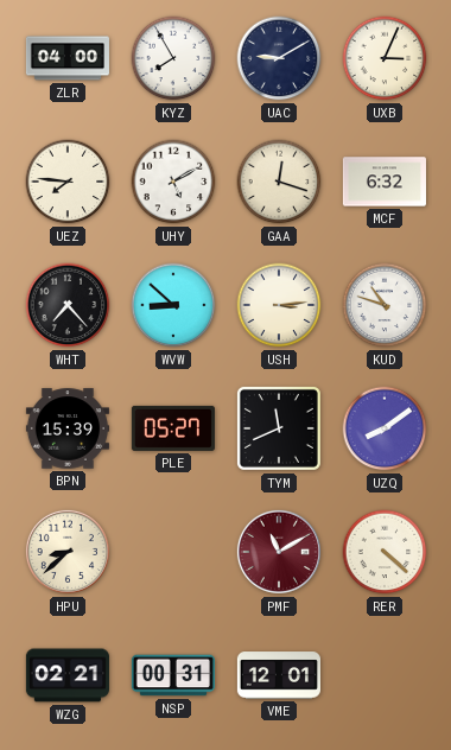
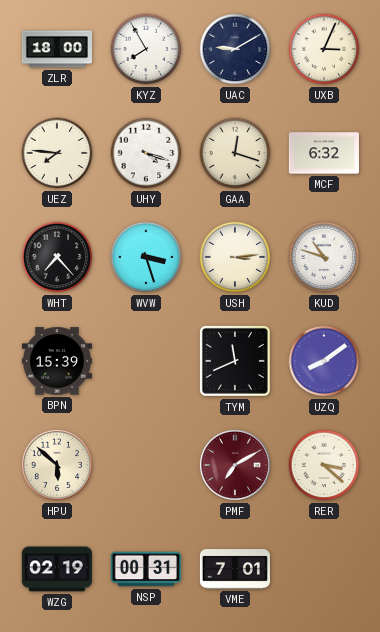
ZLR: 04:00 -> 18:00 (57, 49)
UHY: 5:10 -> 4:18 (146, 153)
WVW: 8:52 -> 3:27 (146, 257)
PLE: 05:27 -> none (173, 428)
HPU: 8:38 -> 5:52 (57, 465)
PMF: 11:10 -> 7:10 (235, 465)
RER: 4:22 -> 3:22 (324, 465)
WZG: 02:21 -> 02:19 (57, 569)
VME: 12:01 -> 7:01 (235, 569)
